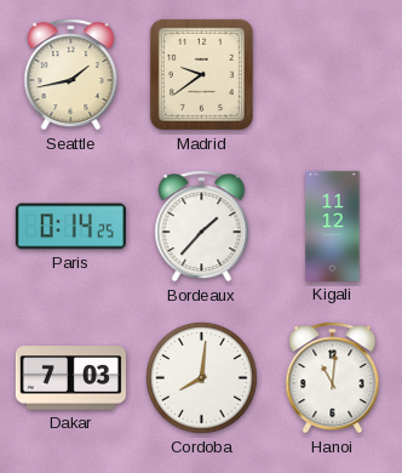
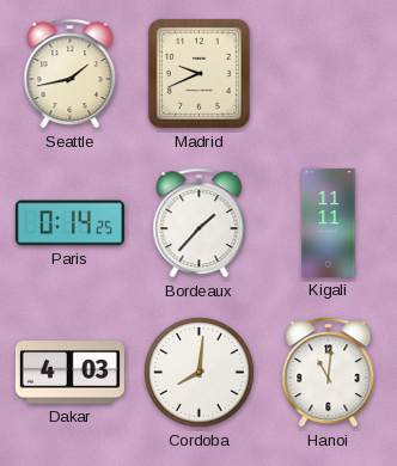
Madrid: 9:39 -> 9:41 (198, 73)
Kigali: 11:12 -> 11:11 (329, 222)
Dakar: 7:03 -> 4:03 (69, 373)
